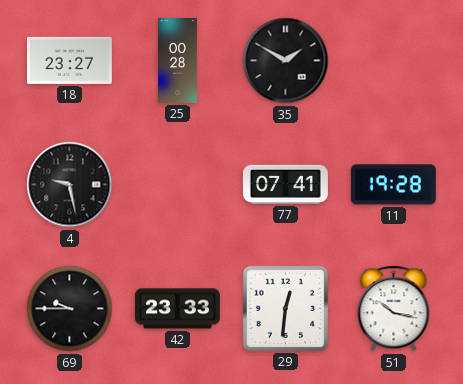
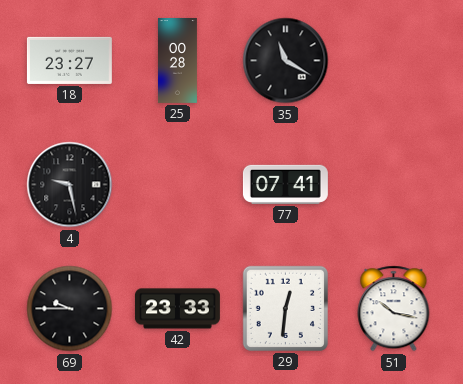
35: 1:50 -> 11:20 (286, 61)
11: 19:28 -> none (393, 185)
